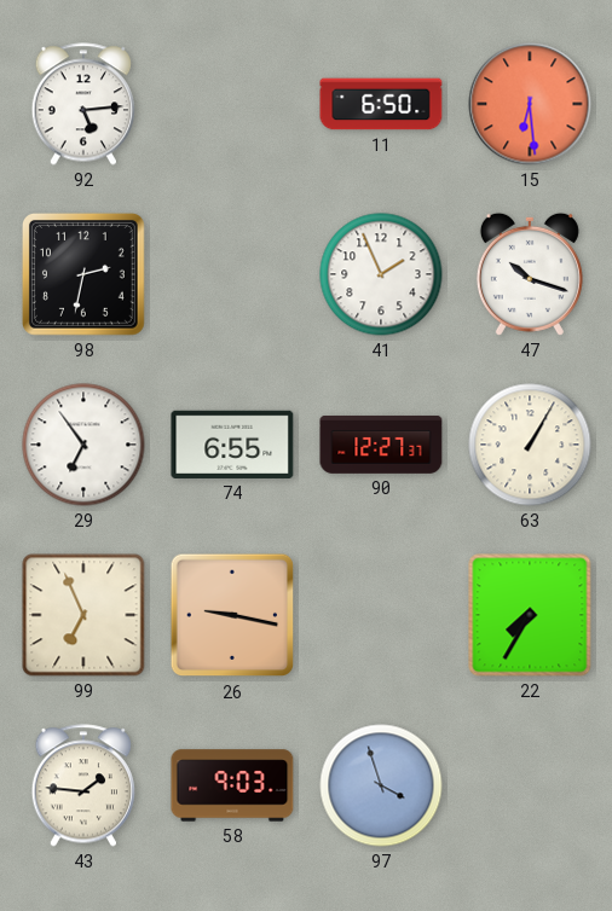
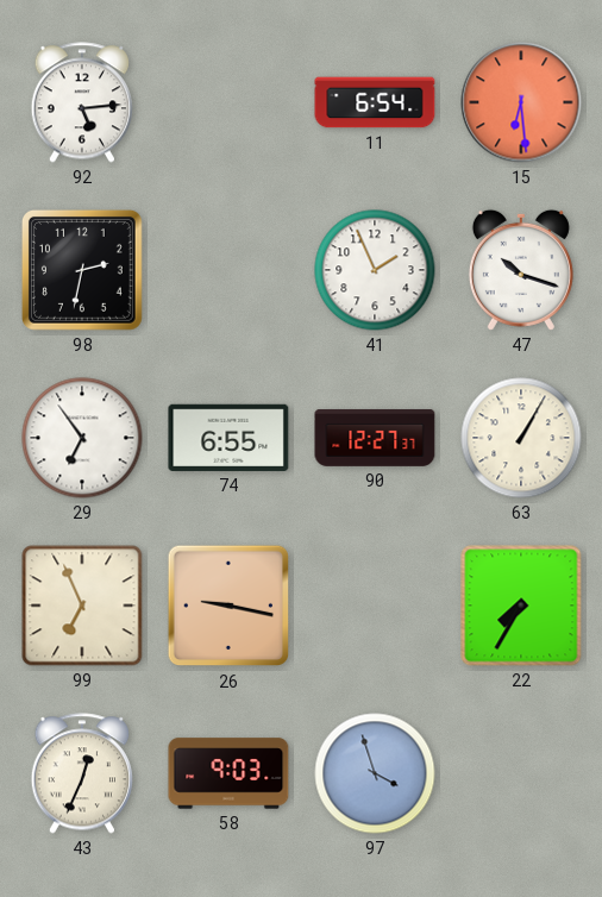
11: 6:50 -> 6:54 (375, 102)
43: 1:46 -> 12:34 (81, 773)
